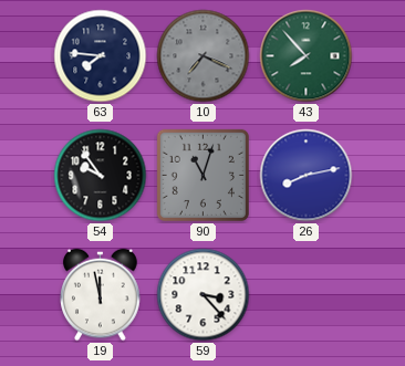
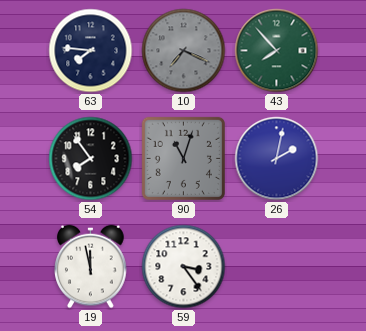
54: 9:54 -> 7:54 (91, 159)
26: 8:13 -> 2:02 (277, 159)
59: 3:23 -> 3:24 (184, 267)
